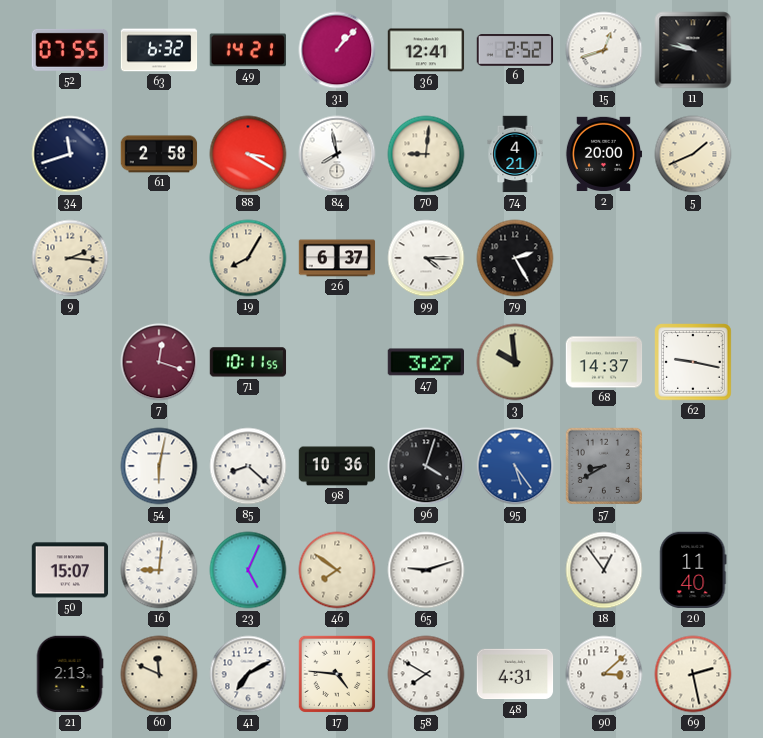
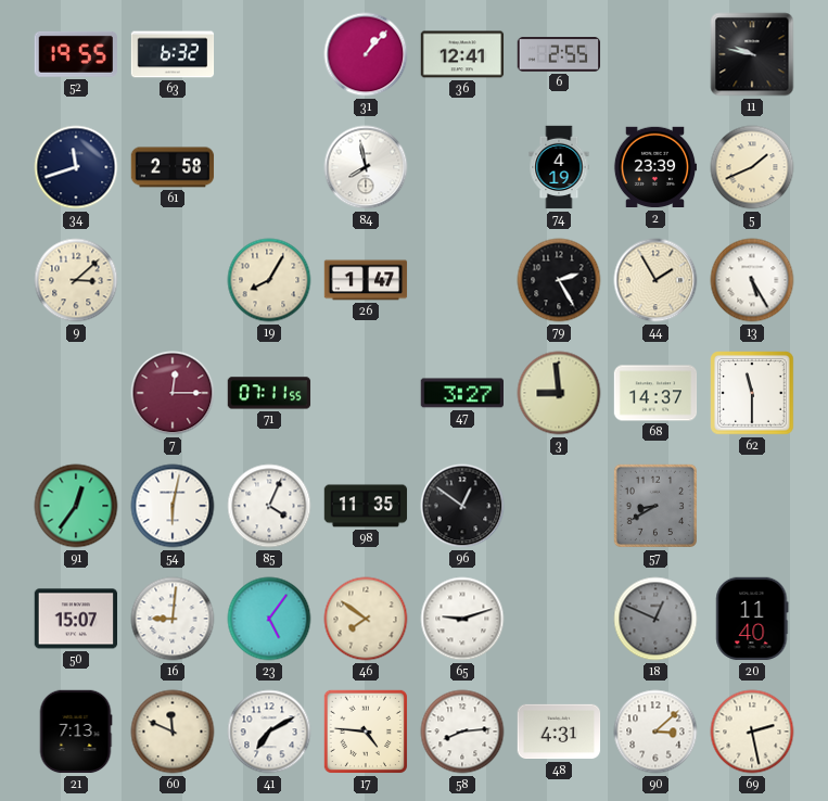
52: 07:55 -> 19:55 (76, 54)
49: 14:21 -> none (247, 50)
6: 2:52 -> 2:55 (559, 54)
15: 12:42 -> none (604, 50)
88: 3:20 -> none (248, 154)
70: 9:01 -> none (426, 154)
74: 4:21 -> 4:19 (559, 167)
2: 20:00 -> 23:39 (655, 167)
9: 2:16 -> 3:08 (76, 280)
26: 6:37 -> 1:47 (366, 280)
99: 4:15 -> none (426, 258)
44: none -> 1:55 (655, 280)
13: none -> 5:25 (752, 280)
7: 12:18 -> 12:15 (173, 393)
71: 10:11 -> 07:11 (269, 393)
3: 9:59 -> 8:59 (559, 393)
62: 9:17 -> 11:30 (752, 393)
91: none -> 12:36 (76, 506)
85: 8:22 -> 4:04 (269, 506)
98: 10:36 -> 11:35 (366, 506)
96: 4:03 -> 12:51 (462, 506)
95: 5:24 -> none (515, 466)
23: 5:04 -> 5:06 (269, 619)
18: 12:54 -> 12:49 (655, 619)
18 dial: white -> grey (655, 619)
21: 2:13 -> 7:13 (76, 732)
58: 7:50 -> 8:14 (462, 732)
